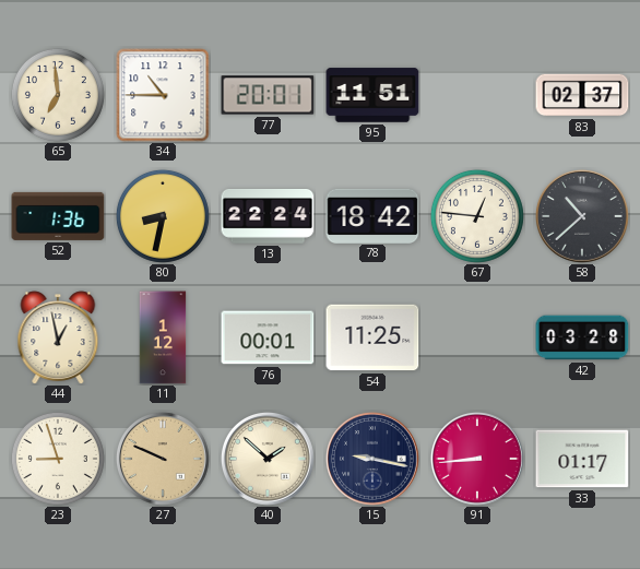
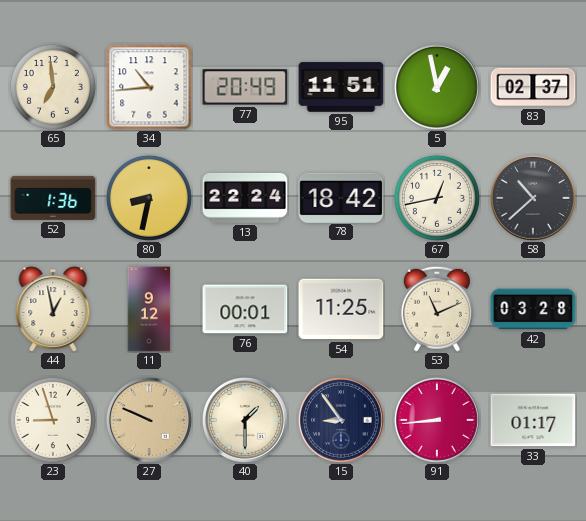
34: 10:45 -> 10:44 (149, 87)
77: 20:01 -> 20:49 (245, 87)
5: none -> 12:58 (438, 88)
67: 12:46 -> 12:43 (437, 198)
11: 1:12 -> 9:12 (149, 309)
53: none -> 11:11 (437, 309)
40: 1:52 -> 1:30 (246, 421)
15: 9:17 -> 8:54 (342, 421)
